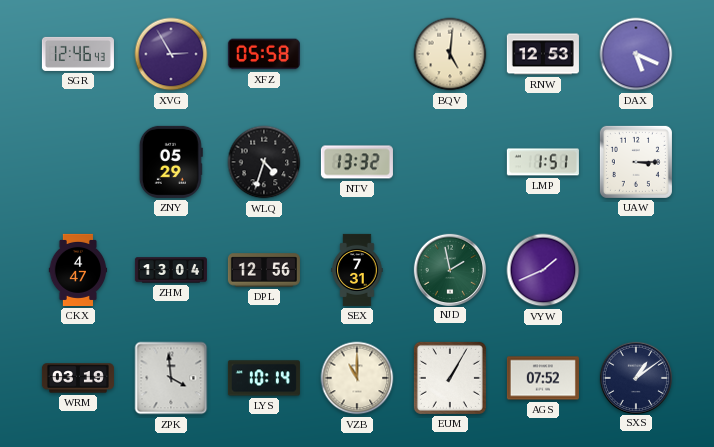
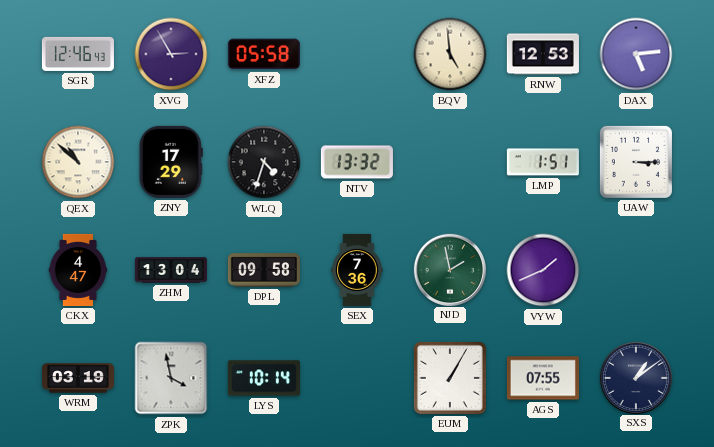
BQV: 5:01 -> 4:59 (450, 54)
DAX: 5:19 -> 5:14 (636, 54)
QEX: none -> 10:52 (78, 162)
ZNY: 05:29 -> 17:29 (171, 162)
DPL: 12:56 -> 09:58 (264, 270)
SEX: 7:31 -> 7:36 (357, 270)
ZPK: 3:59 -> 3:58 (171, 378)
VZB: 11:00 -> none (357, 378)
AGS: 07:52 -> 07:55 (543, 378)
